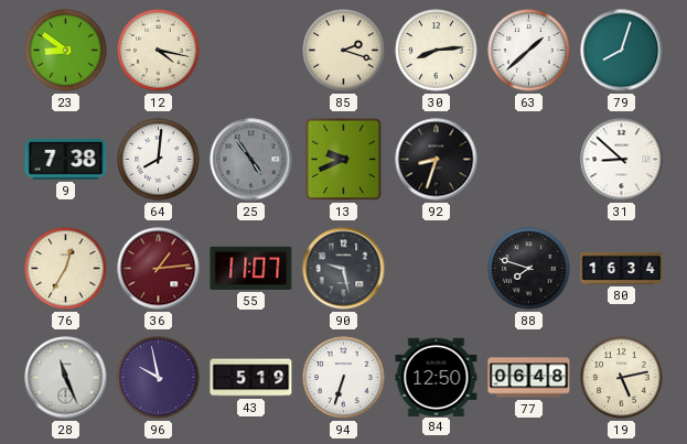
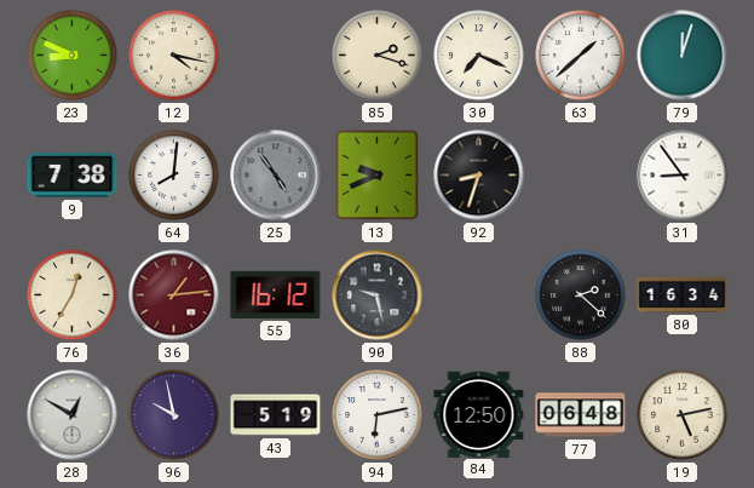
23: 8:51 -> 8:49 (73, 56)
30: 8:14 -> 7:19 (479, 56)
79: 8:03 -> 12:03 (683, 56)
31: 8:52 -> 8:54 (683, 176)
55: 11:07 -> 16:12 (276, 294)
88: 7:48 -> 2:22 (581, 295)
28: 11:26 -> 12:50 (73, 415)
94: 6:33 -> 6:13 (378, 415)
